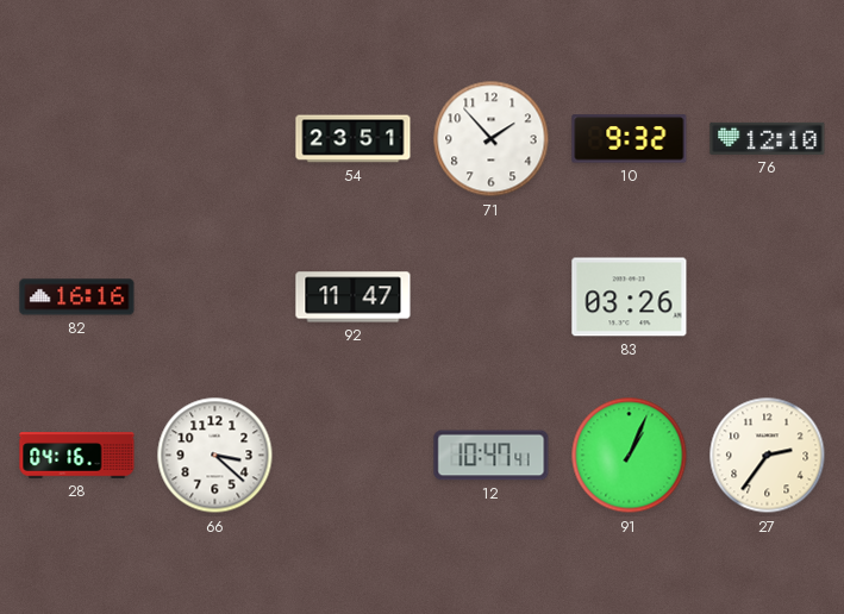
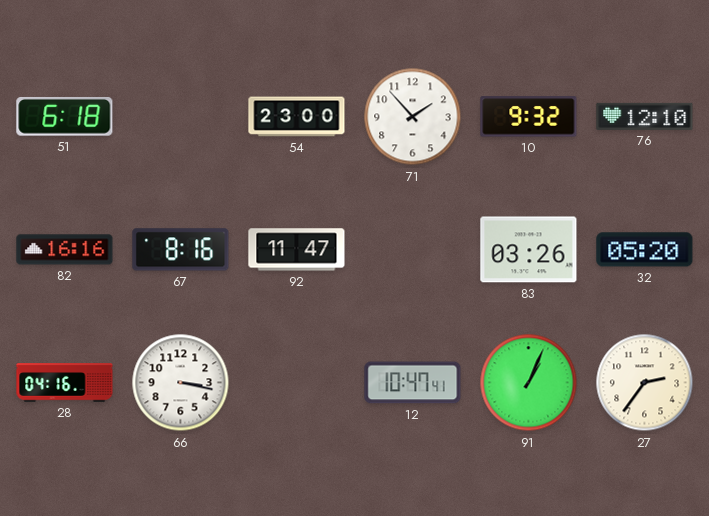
51: none -> 6:18 (65, 117)
54: 23:51 -> 23:00 (297, 117)
67: none -> 8:16 (181, 250)
32: none -> 05:20 (645, 250)
66: 3:22 -> 3:17 (181, 383)
